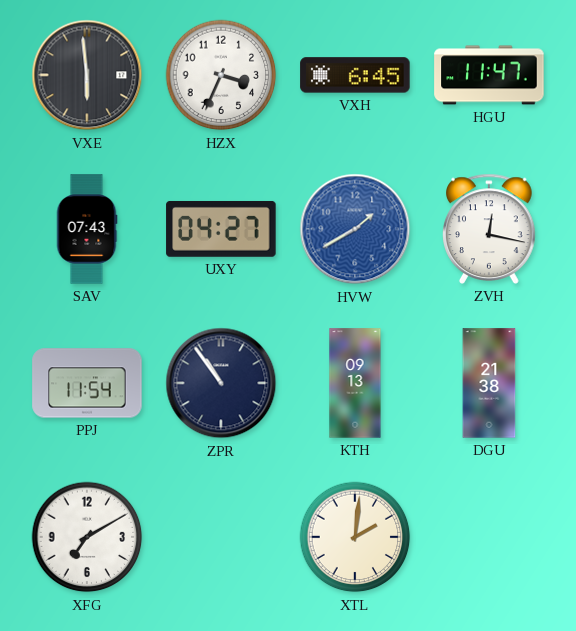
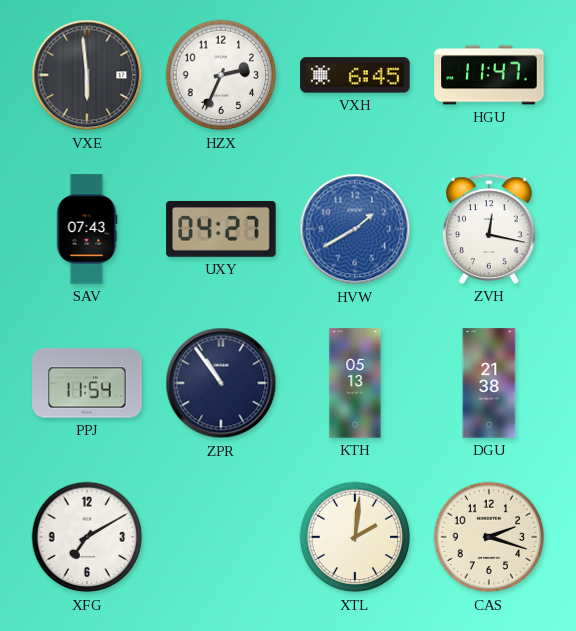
HZX: 3:34 -> 2:34 (221, 75)
KTH: 09:13 -> 05:13 (355, 383)
CAS: none -> 2:18 (489, 537)
